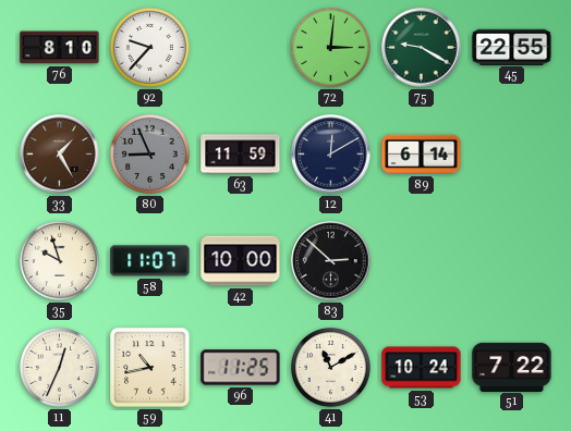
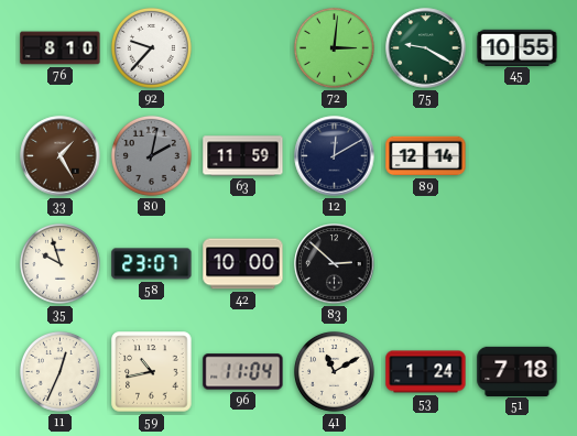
45: 22:55 -> 10:55 (518, 47)
80: 8:56 -> 2:02 (151, 155)
89: 6:14 -> 12:14 (426, 156)
58: 11:07 -> 23:07 (152, 264)
96: 11:25 -> 11:04 (243, 372)
53: 10:24 -> 1:24 (426, 372)
51: 7:22 -> 7:18 (518, 371)
